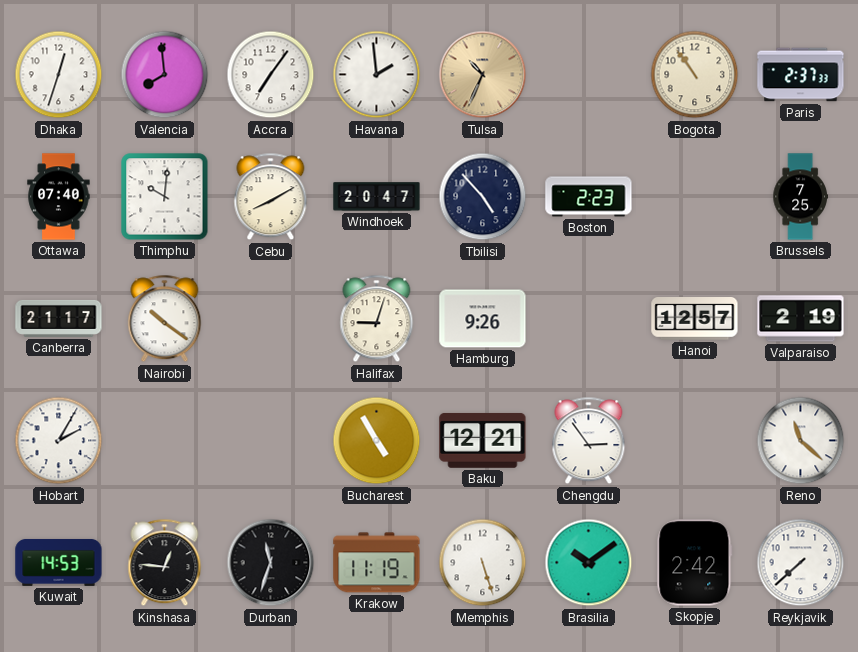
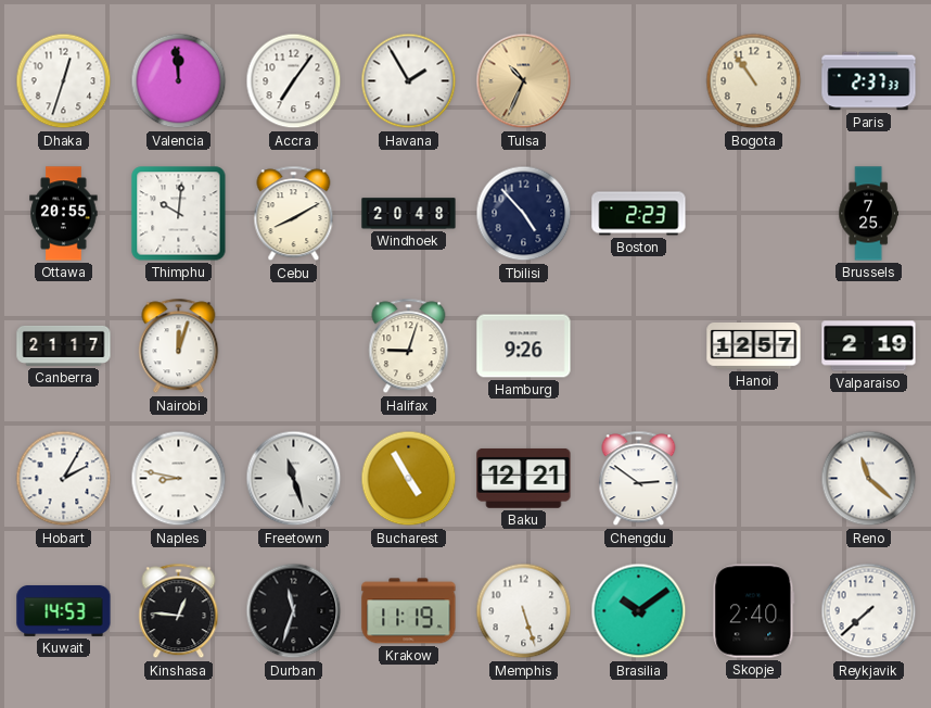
Valencia: 7:59 -> 11:59 (179, 81)
Havana: 1:59 -> 1:55 (409, 81)
Ottawa: 07:40 -> 20:55 (64, 214)
Windhoek: 20:47 -> 20:48 (409, 214)
Nairobi: 10:21 -> 12:03 (179, 346)
Naples: none -> 8:47 (179, 479)
Freetown: none -> 11:27 (294, 479)
Chengdu: 2:54 -> 2:51 (639, 479)
Skopje: 2:42 -> 2:40 (754, 611)
